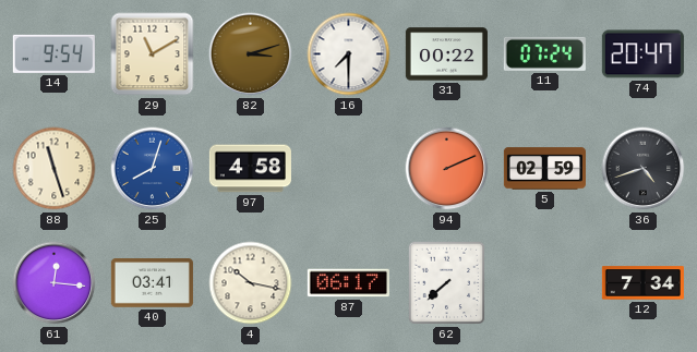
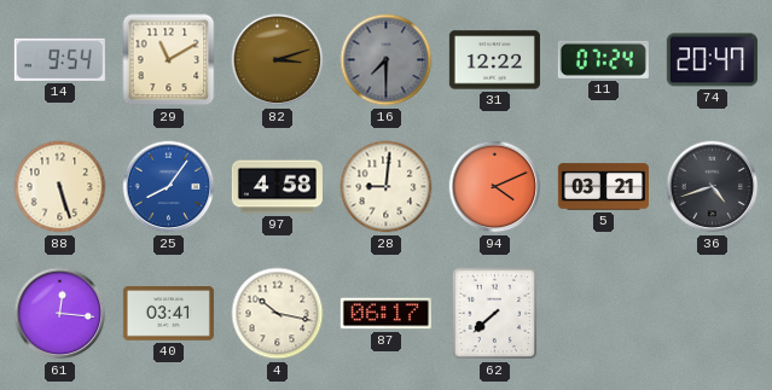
16 dial: white -> grey (387, 60)
31: 00:22 -> 12:22 (494, 60)
88: 11:27 -> 5:27 (60, 187)
25: 8:03 -> 8:06 (169, 187)
28: none -> 9:01 (387, 187)
94: 2:11 -> 4:11 (495, 187)
5: 02:59 -> 03:21 (603, 187)
12: 7:34 -> none (642, 283)
